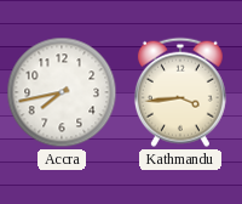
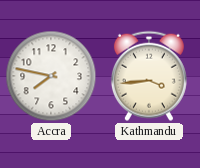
Accra: 7:43 -> 7:47 (51, 76)
